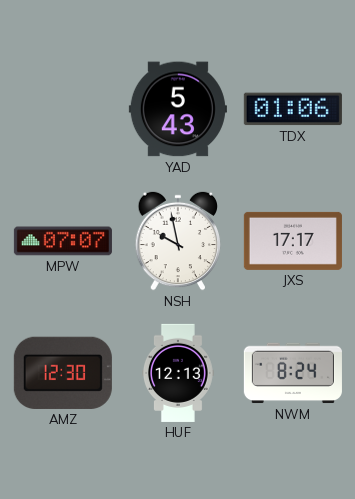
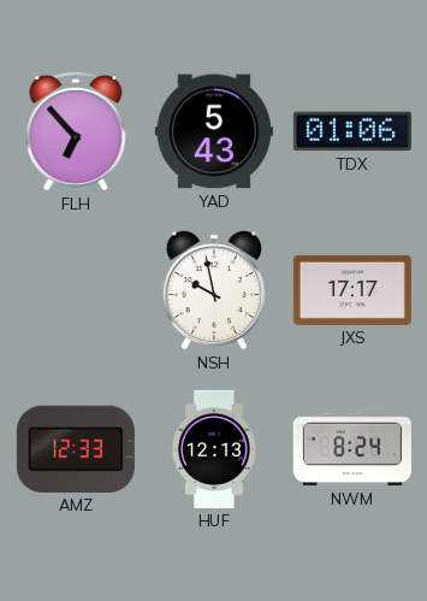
FLH: none -> 6:53 (76, 131)
MPW: 07:07 -> none (63, 241)
AMZ: 12:30 -> 12:33 (76, 449)
